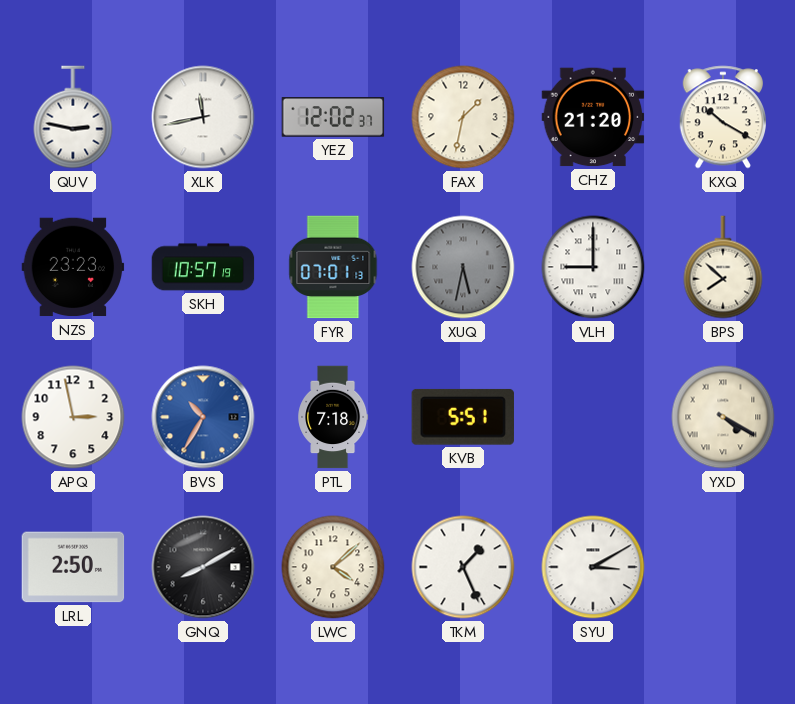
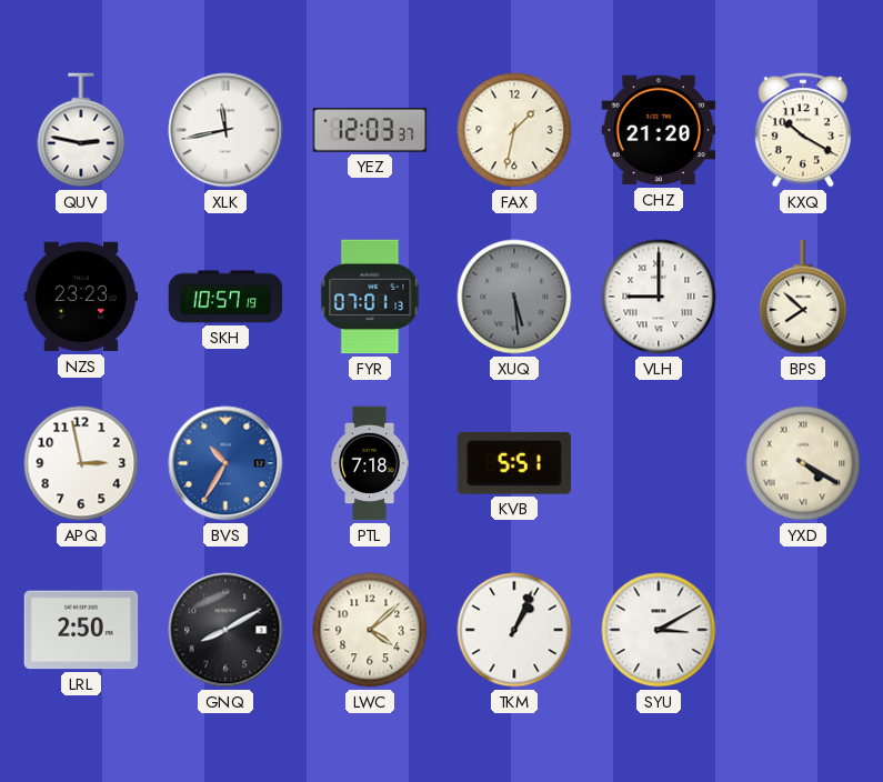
YEZ: 12:02 -> 12:03 (370, 130)
XUQ: 5:32 -> 5:29 (514, 297)
TKM: 1:26 -> 1:04 (514, 630)
